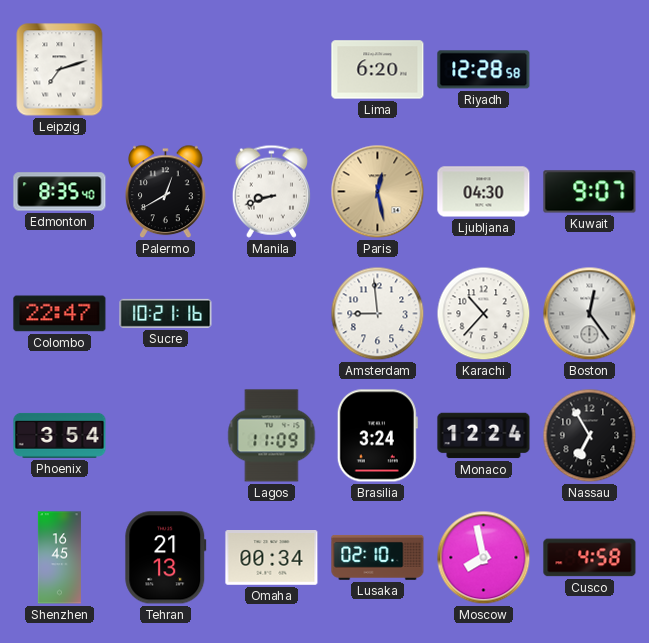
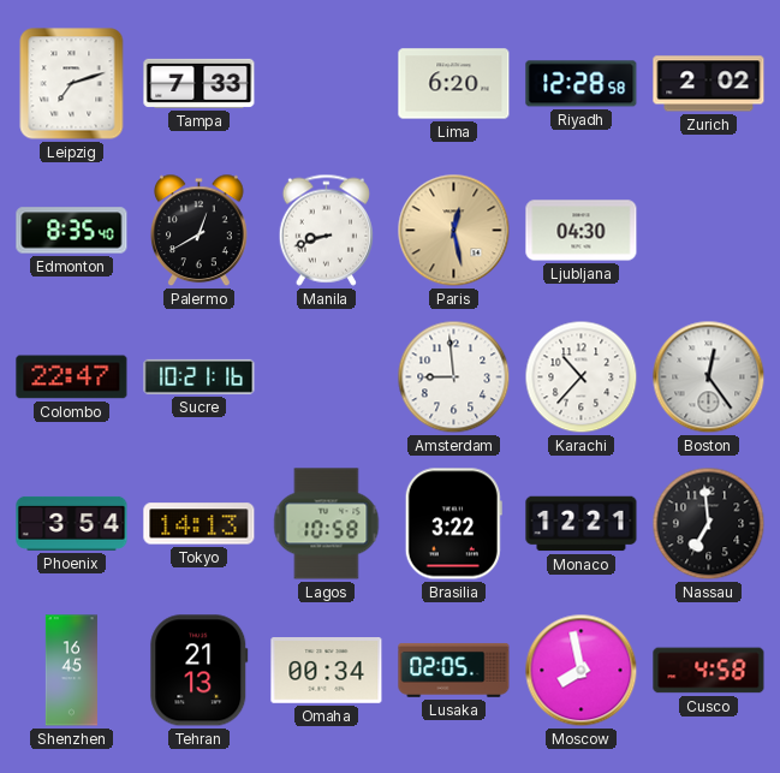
Tampa: none -> 7:33 (200, 83)
Zurich: none -> 2:02 (709, 84)
Kuwait: 9:07 -> none (590, 192)
Tokyo: none -> 14:13 (200, 524)
Lagos: 11:09 -> 10:58 (327, 524)
Brasilia: 3:24 -> 3:22 (453, 524)
Monaco: 12:24 -> 12:21 (582, 524)
Nassau: 6:55 -> 6:59 (709, 524)
Lusaka: 02:10 -> 02:05 (454, 670)
